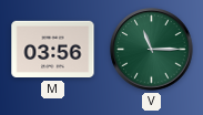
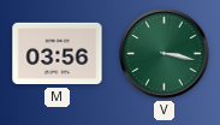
V: 11:15 -> 3:17 (165, 54)
